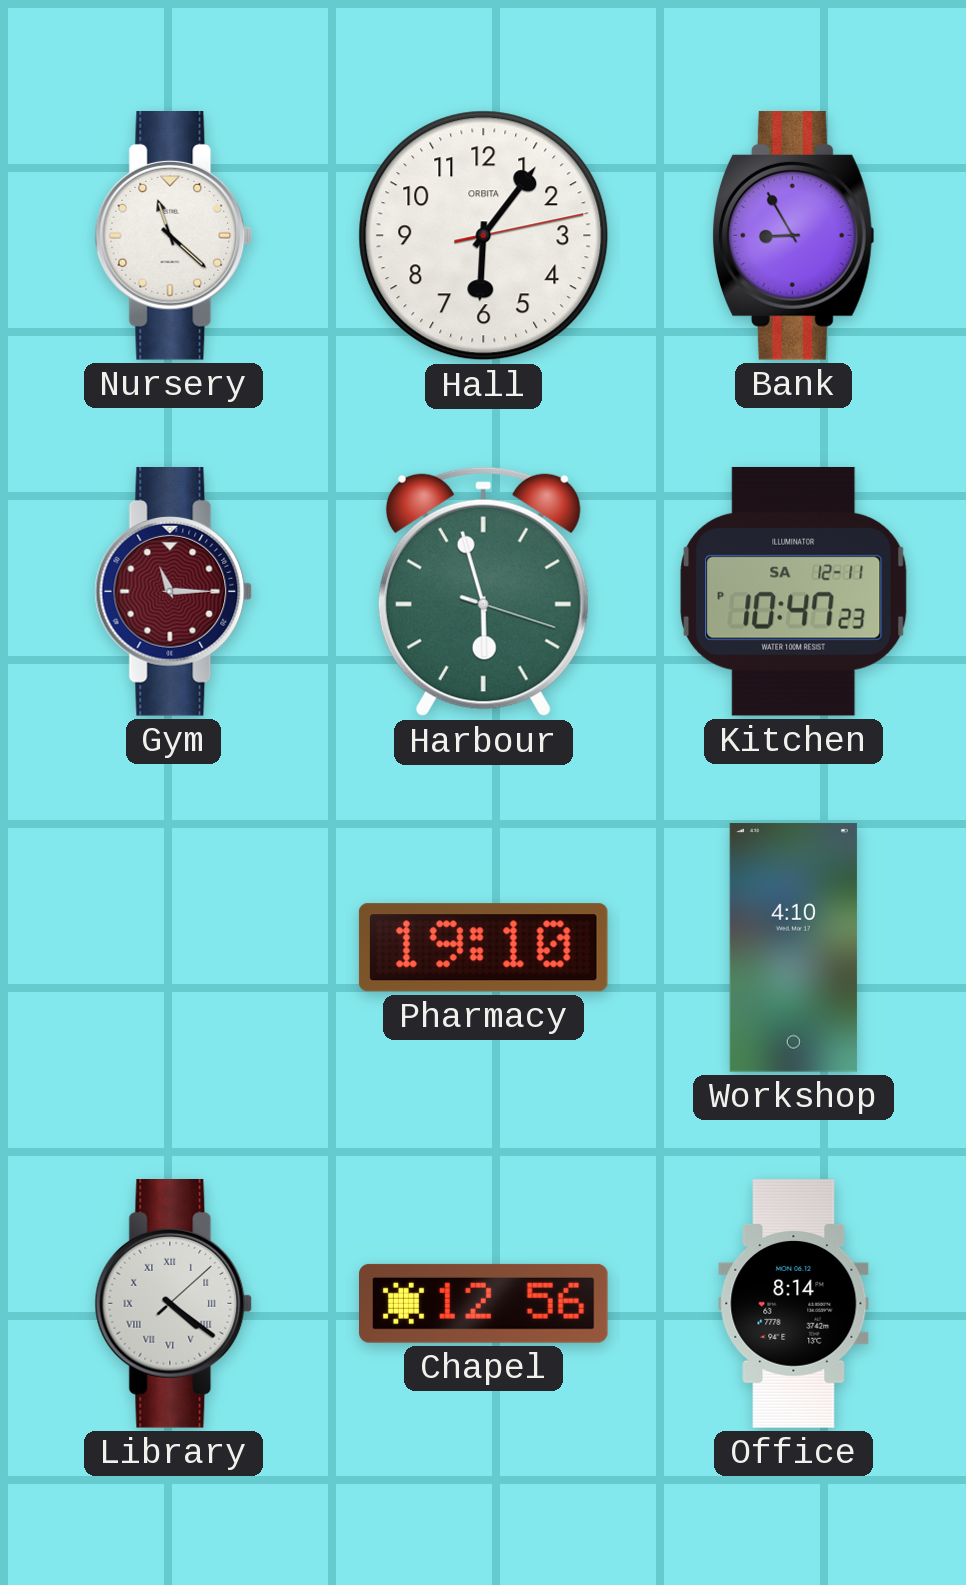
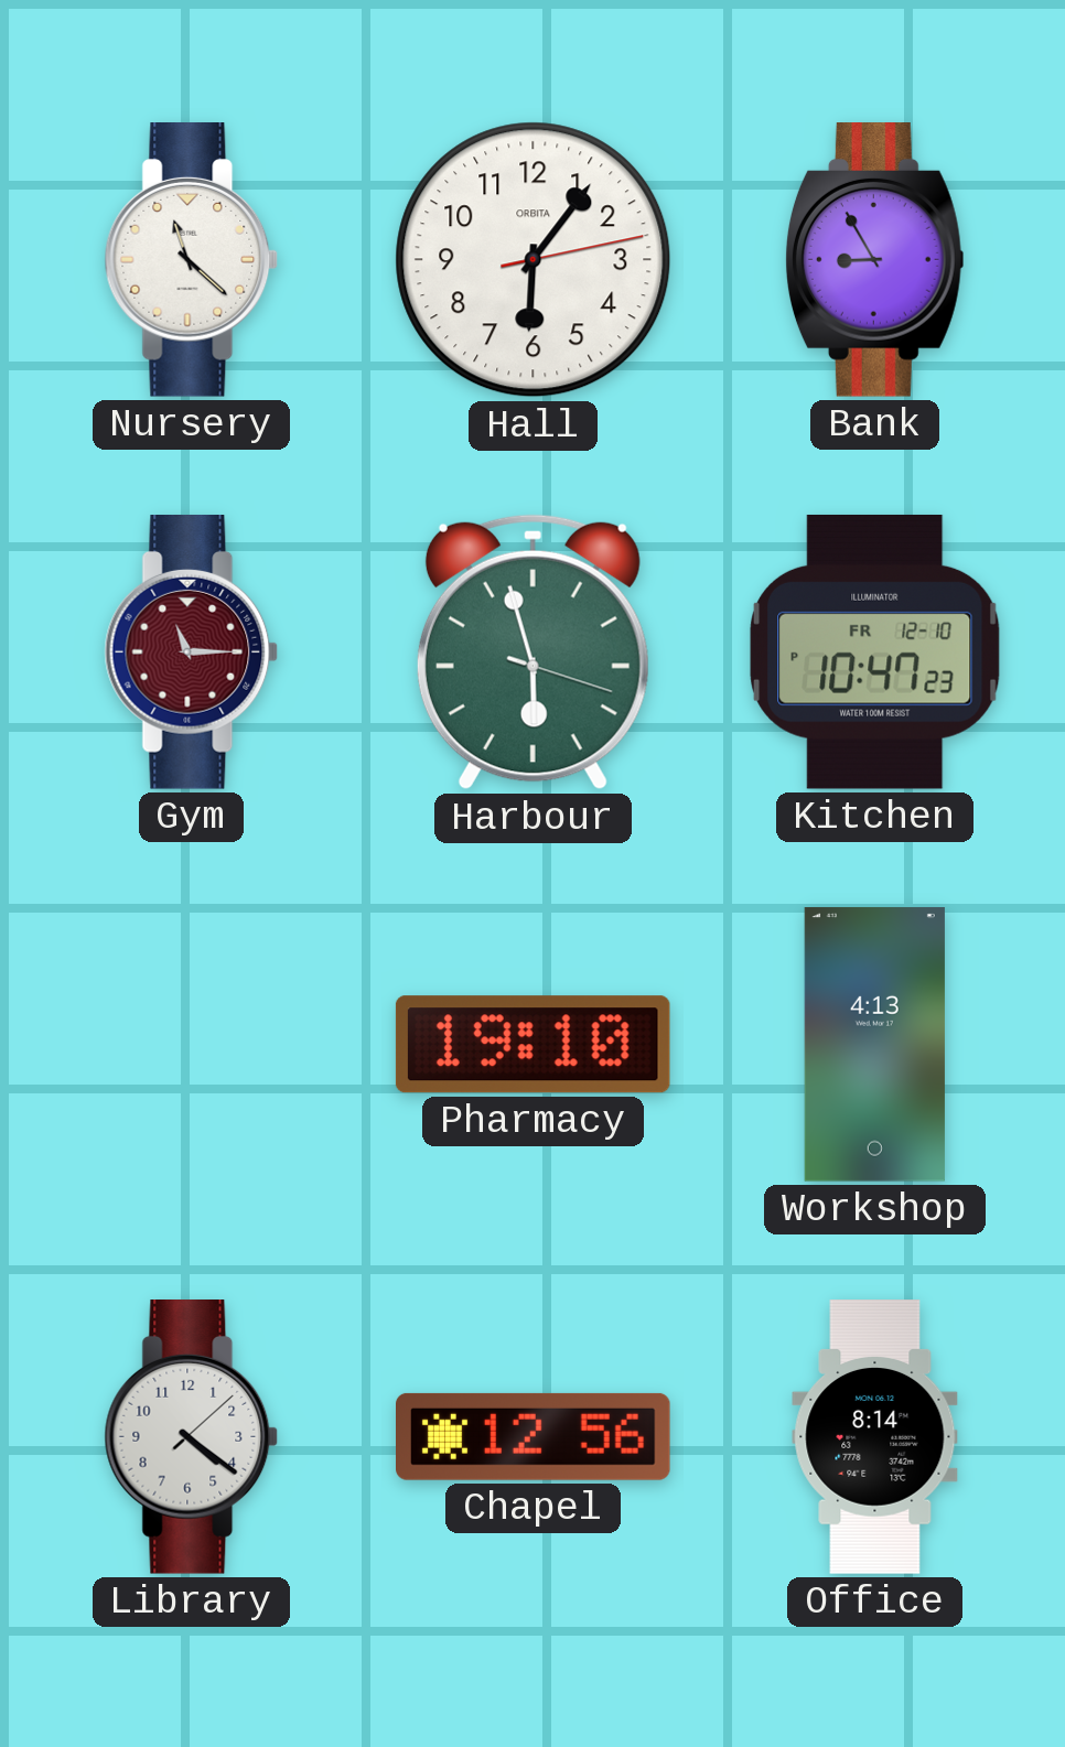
Kitchen date: SA 12-11 -> FR 12-10 (875, 651)
Workshop: 4:10 -> 4:13 (874, 1045)
Library numerals: Roman -> Arabic (192, 1437)
